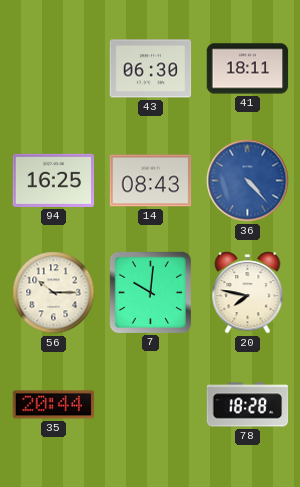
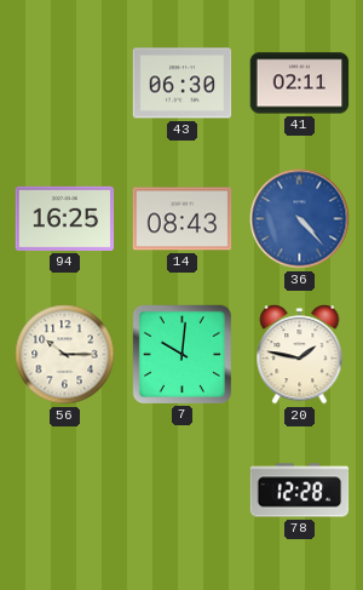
41: 18:11 -> 02:11 (300, 84)
20: 7:47 -> 1:47 (300, 355)
35: 20:44 -> none (54, 405)
78: 18:28 -> 12:28 (300, 491)
